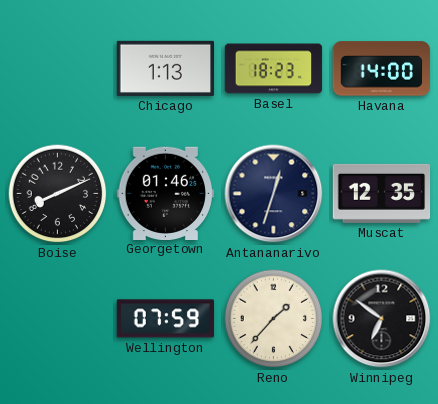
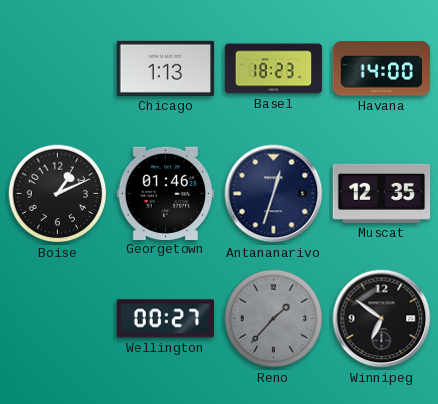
Boise: 8:11 -> 1:11 (58, 194)
Wellington: 07:59 -> 00:27 (166, 319)
Reno dial: cream -> grey (274, 319)
